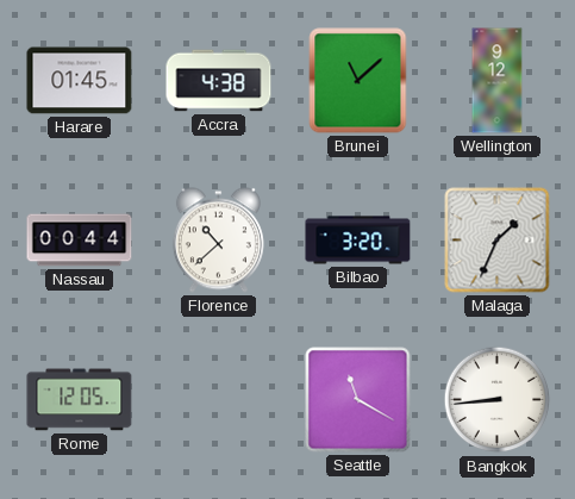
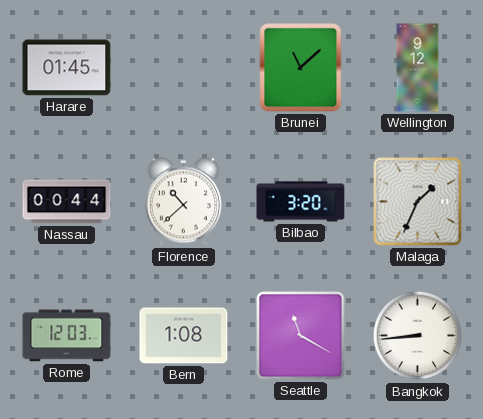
Accra: 4:38 -> none (219, 81)
Rome: 12:05 -> 12:03 (67, 336)
Bern: none -> 1:08 (184, 336)
